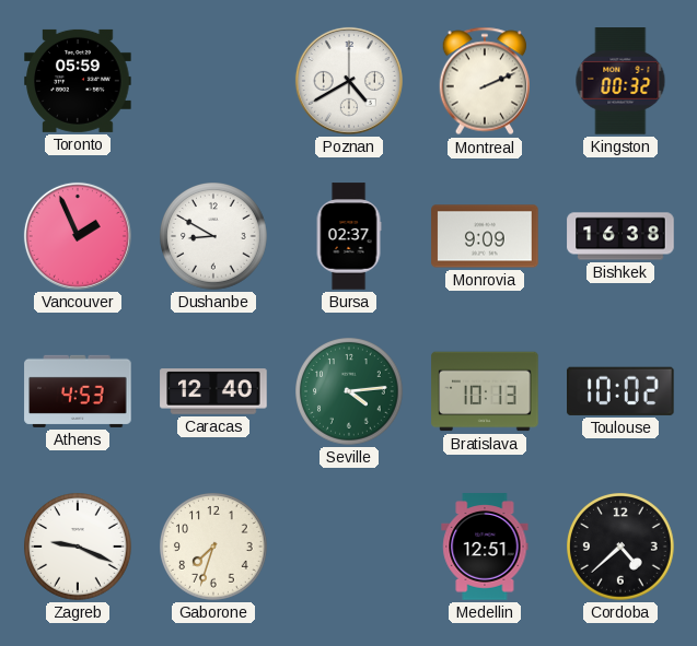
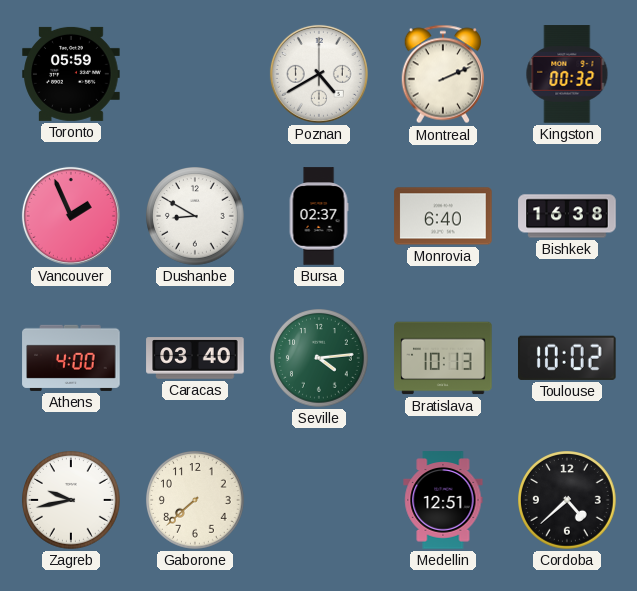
Monrovia: 9:09 -> 6:40 (443, 216)
Athens: 4:53 -> 4:00 (71, 358)
Caracas: 12:40 -> 03:40 (195, 358)
Zagreb: 9:19 -> 9:43 (72, 501)
Gaborone: 7:33 -> 7:38 (196, 501)
